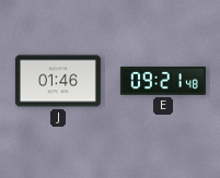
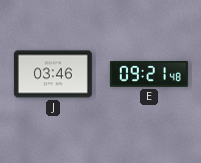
J: 01:46 -> 03:46 (53, 74)
